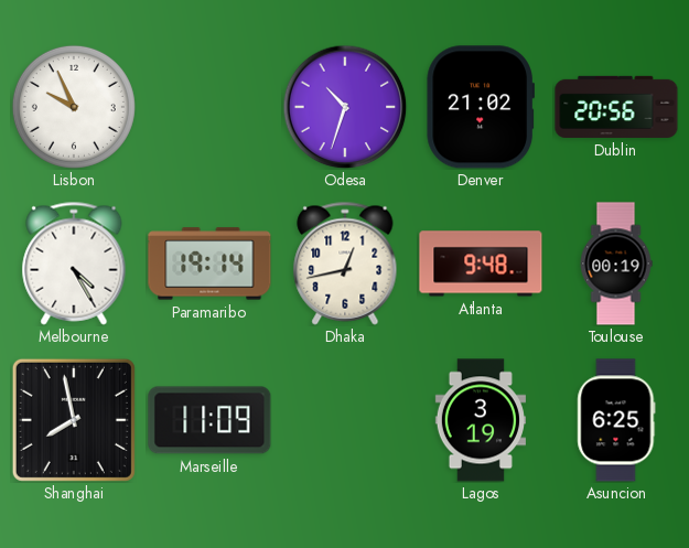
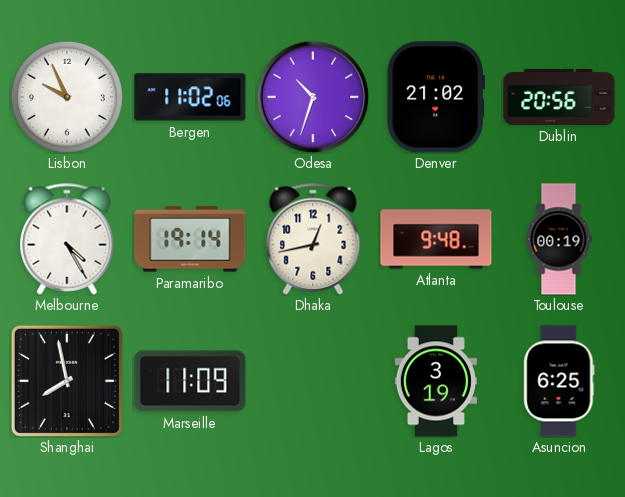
Bergen: none -> 11:02 (190, 97)
